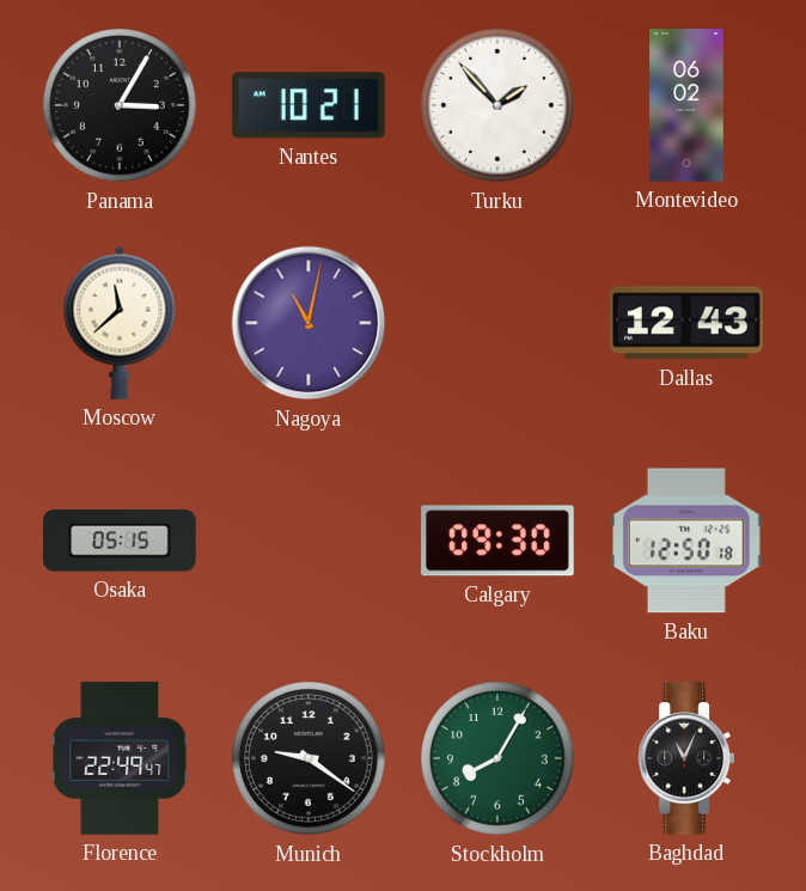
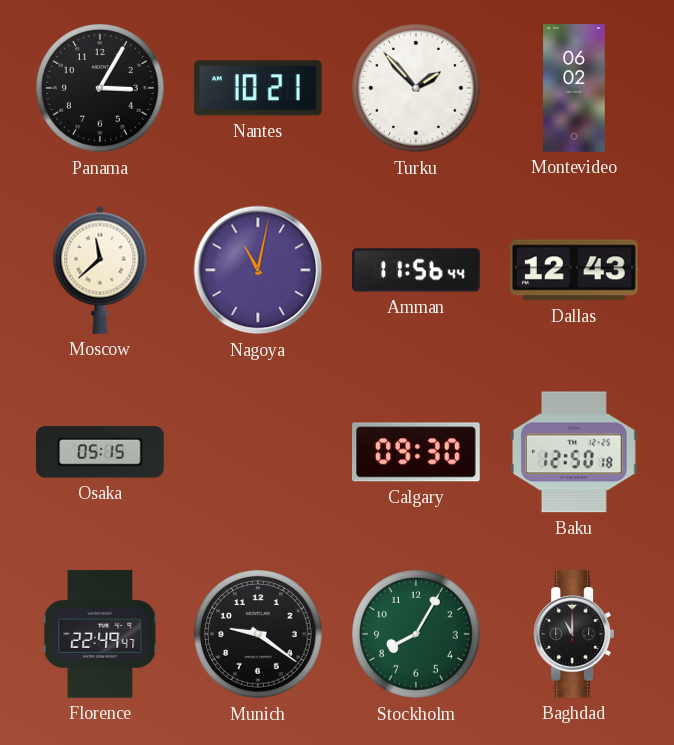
Amman: none -> 11:56 (416, 270)
Baghdad: 11:04 -> 11:00 (574, 634)
